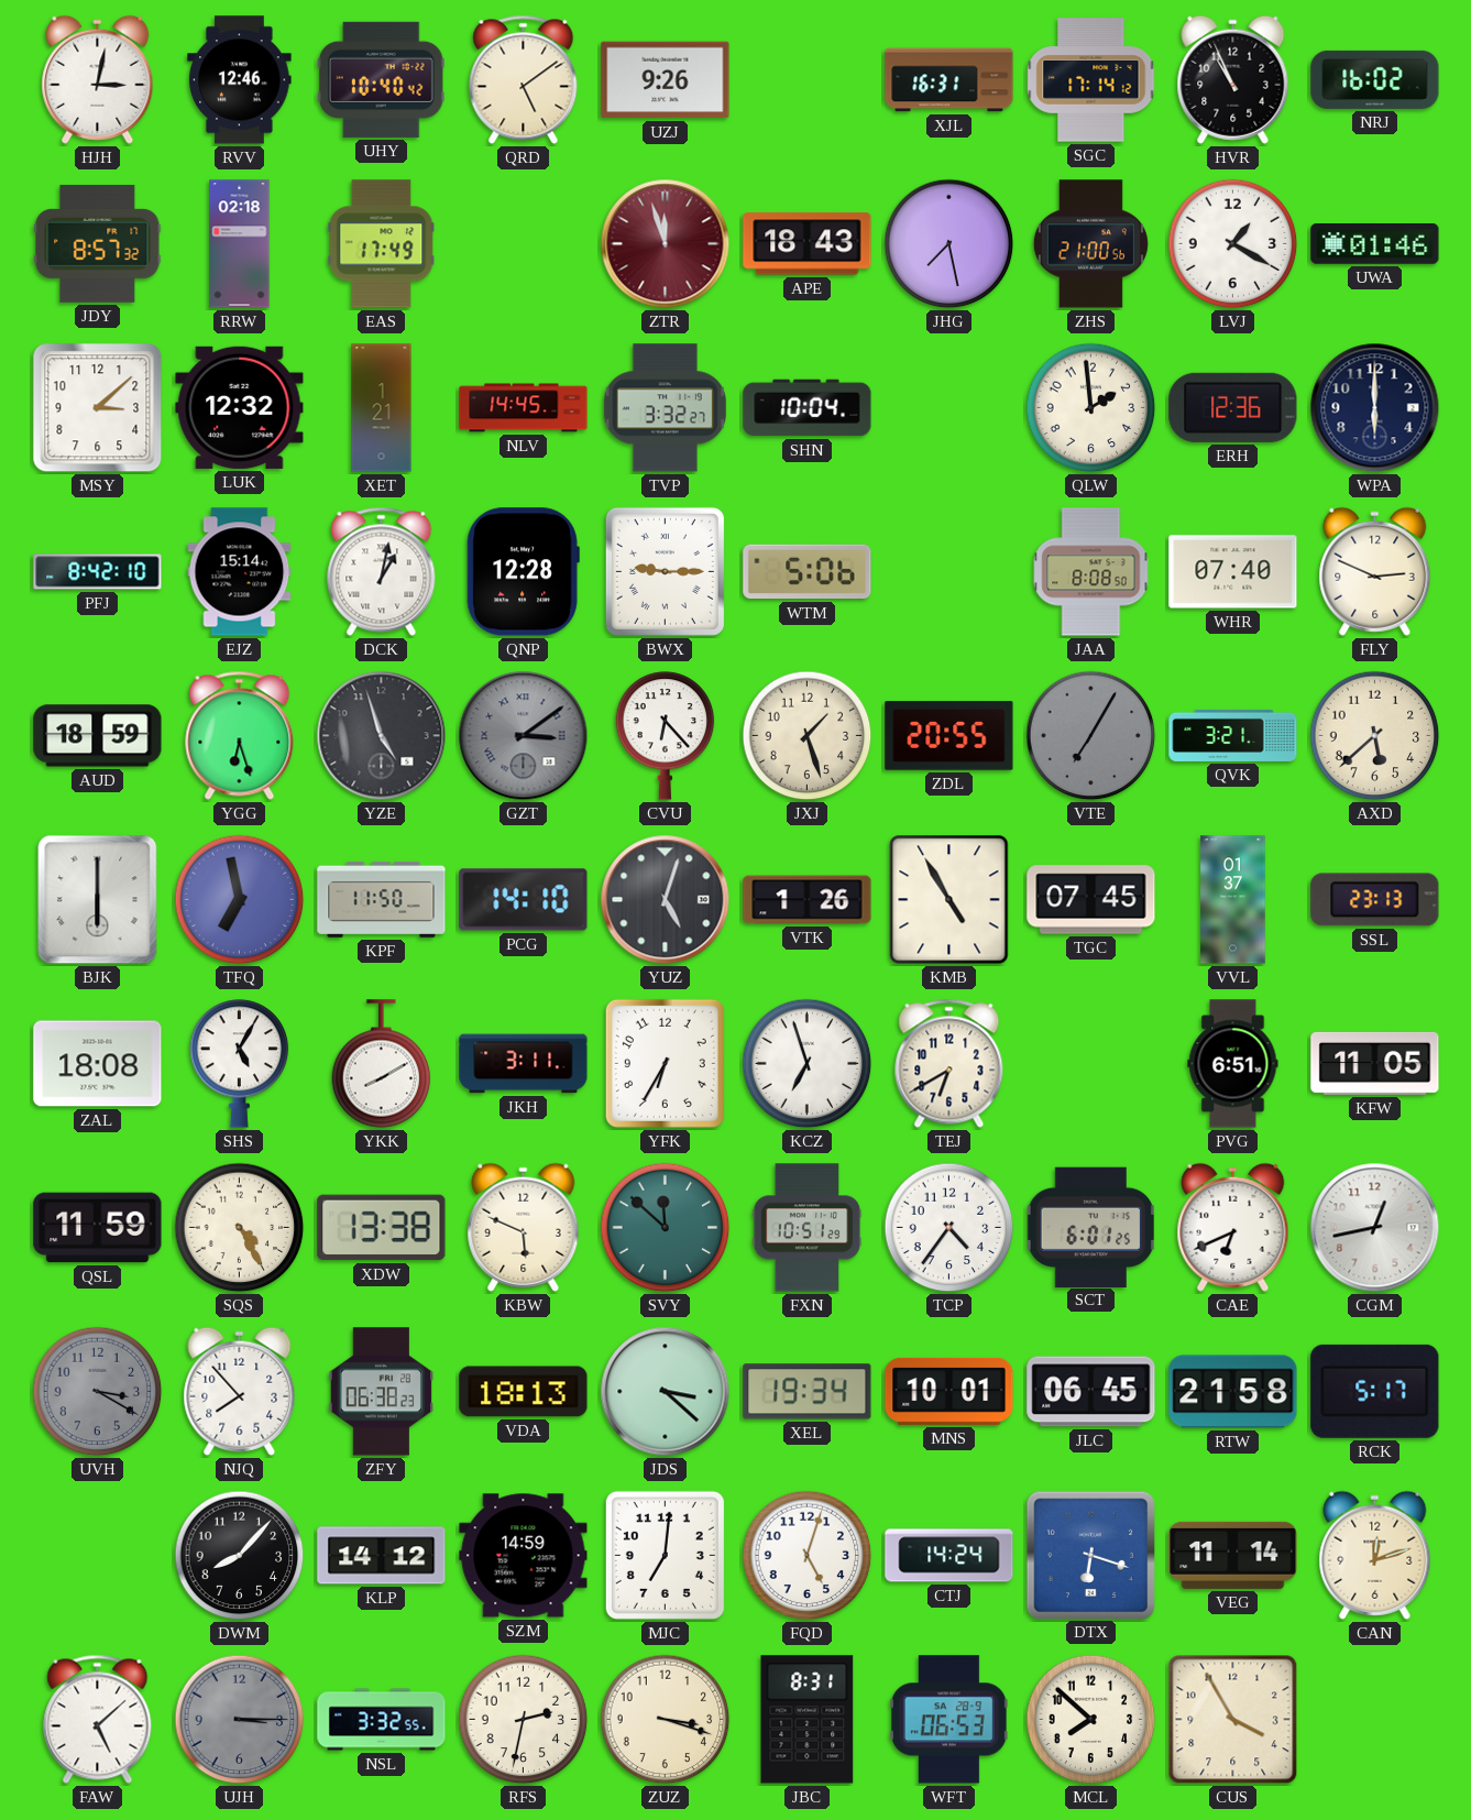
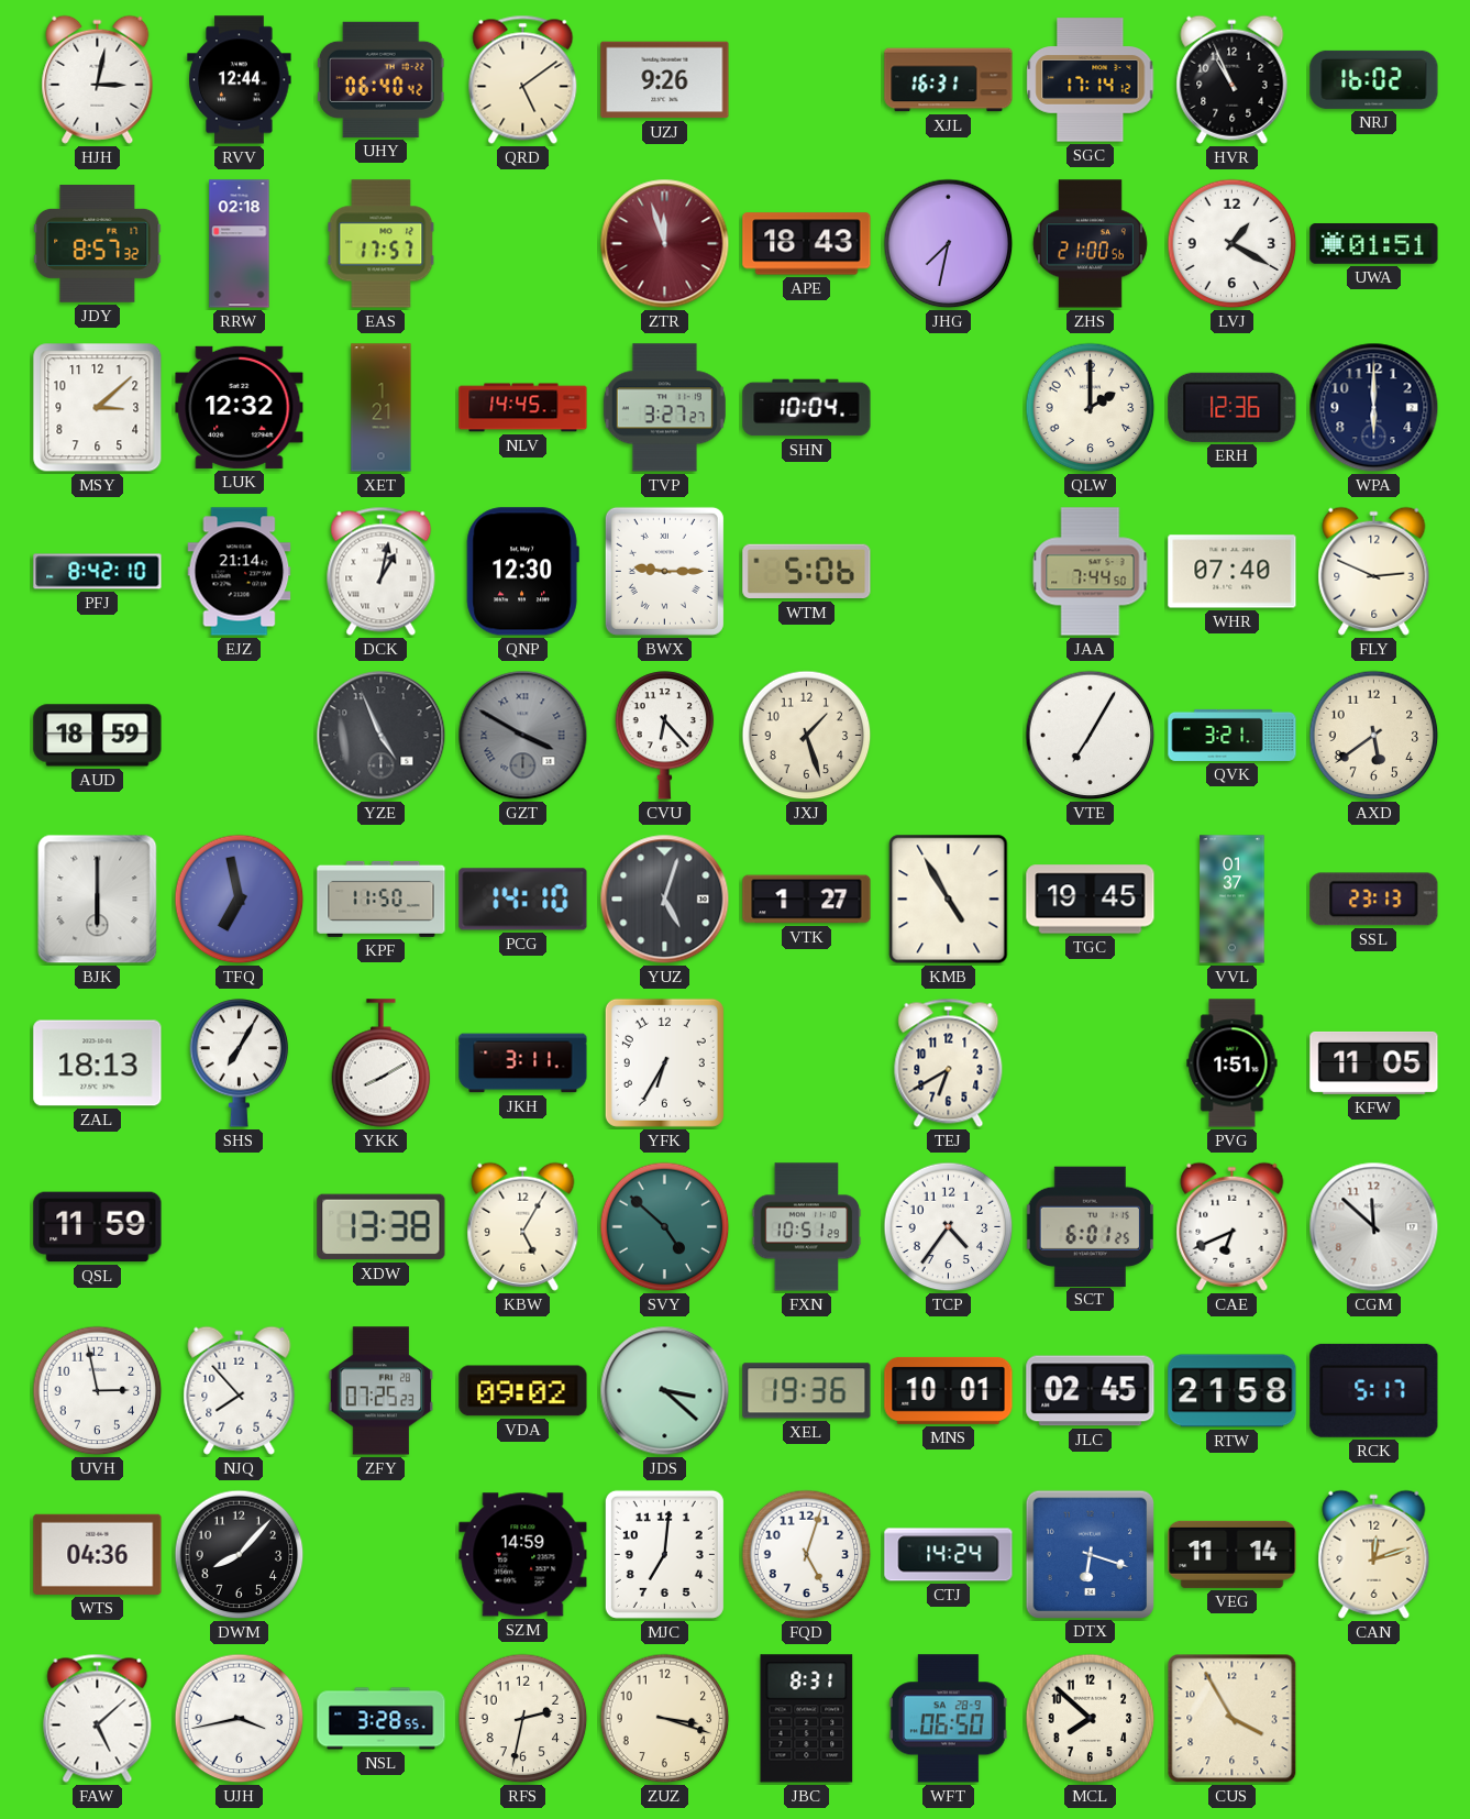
RVV: 12:46 -> 12:44 (240, 80)
UHY: 10:40 -> 06:40 (380, 79)
EAS: 17:49 -> 17:57 (382, 244)
JHG: 7:28 -> 7:32 (949, 244)
UWA: 01:46 -> 01:51 (1374, 244)
TVP: 3:32 -> 3:27 (664, 408)
QLW: 1:59 -> 2:00 (1091, 408)
EJZ: 15:14 -> 21:14 (240, 572)
QNP: 12:28 -> 12:30 (522, 572)
JAA: 8:08 -> 7:44 (1091, 572)
YGG: 6:27 -> none (240, 735)
YZE: 4:57 -> 4:56 (382, 736)
GZT: 3:09 -> 3:50 (523, 736)
ZDL: 20:55 -> none (949, 736)
VTE dial: grey -> white (1091, 736)
AXD: 5:38 -> 5:39 (1374, 736)
VTK: 1:26 -> 1:27 (807, 900)
TGC: 07:45 -> 19:45 (1091, 900)
ZAL: 18:08 -> 18:13 (98, 1063)
SHS: 5:05 -> 7:05 (240, 1063)
KCZ: 6:57 -> none (808, 1064)
PVG: 6:51 -> 1:51 (1233, 1063)
SQS: 4:25 -> none (240, 1228)
KBW: 5:49 -> 5:05 (523, 1226)
SVY: 11:52 -> 4:52 (665, 1227)
CGM: 12:43 -> 11:52 (1374, 1227)
UVH: 3:20 -> 2:58 (98, 1391)
UVH dial: grey -> white (98, 1391)
ZFY: 06:38 -> 07:25 (382, 1391)
VDA: 18:13 -> 09:02 (523, 1391)
XEL: 19:34 -> 19:36 (807, 1391)
JLC: 06:45 -> 02:45 (1091, 1391)
WTS: none -> 04:36 (98, 1554)
KLP: 14:12 -> none (382, 1556)
UJH: 3:15 -> 3:43 (240, 1719)
UJH dial: grey -> white (240, 1719)
NSL: 3:32 -> 3:28 (382, 1719)
WFT: 06:53 -> 06:50 (948, 1719)
